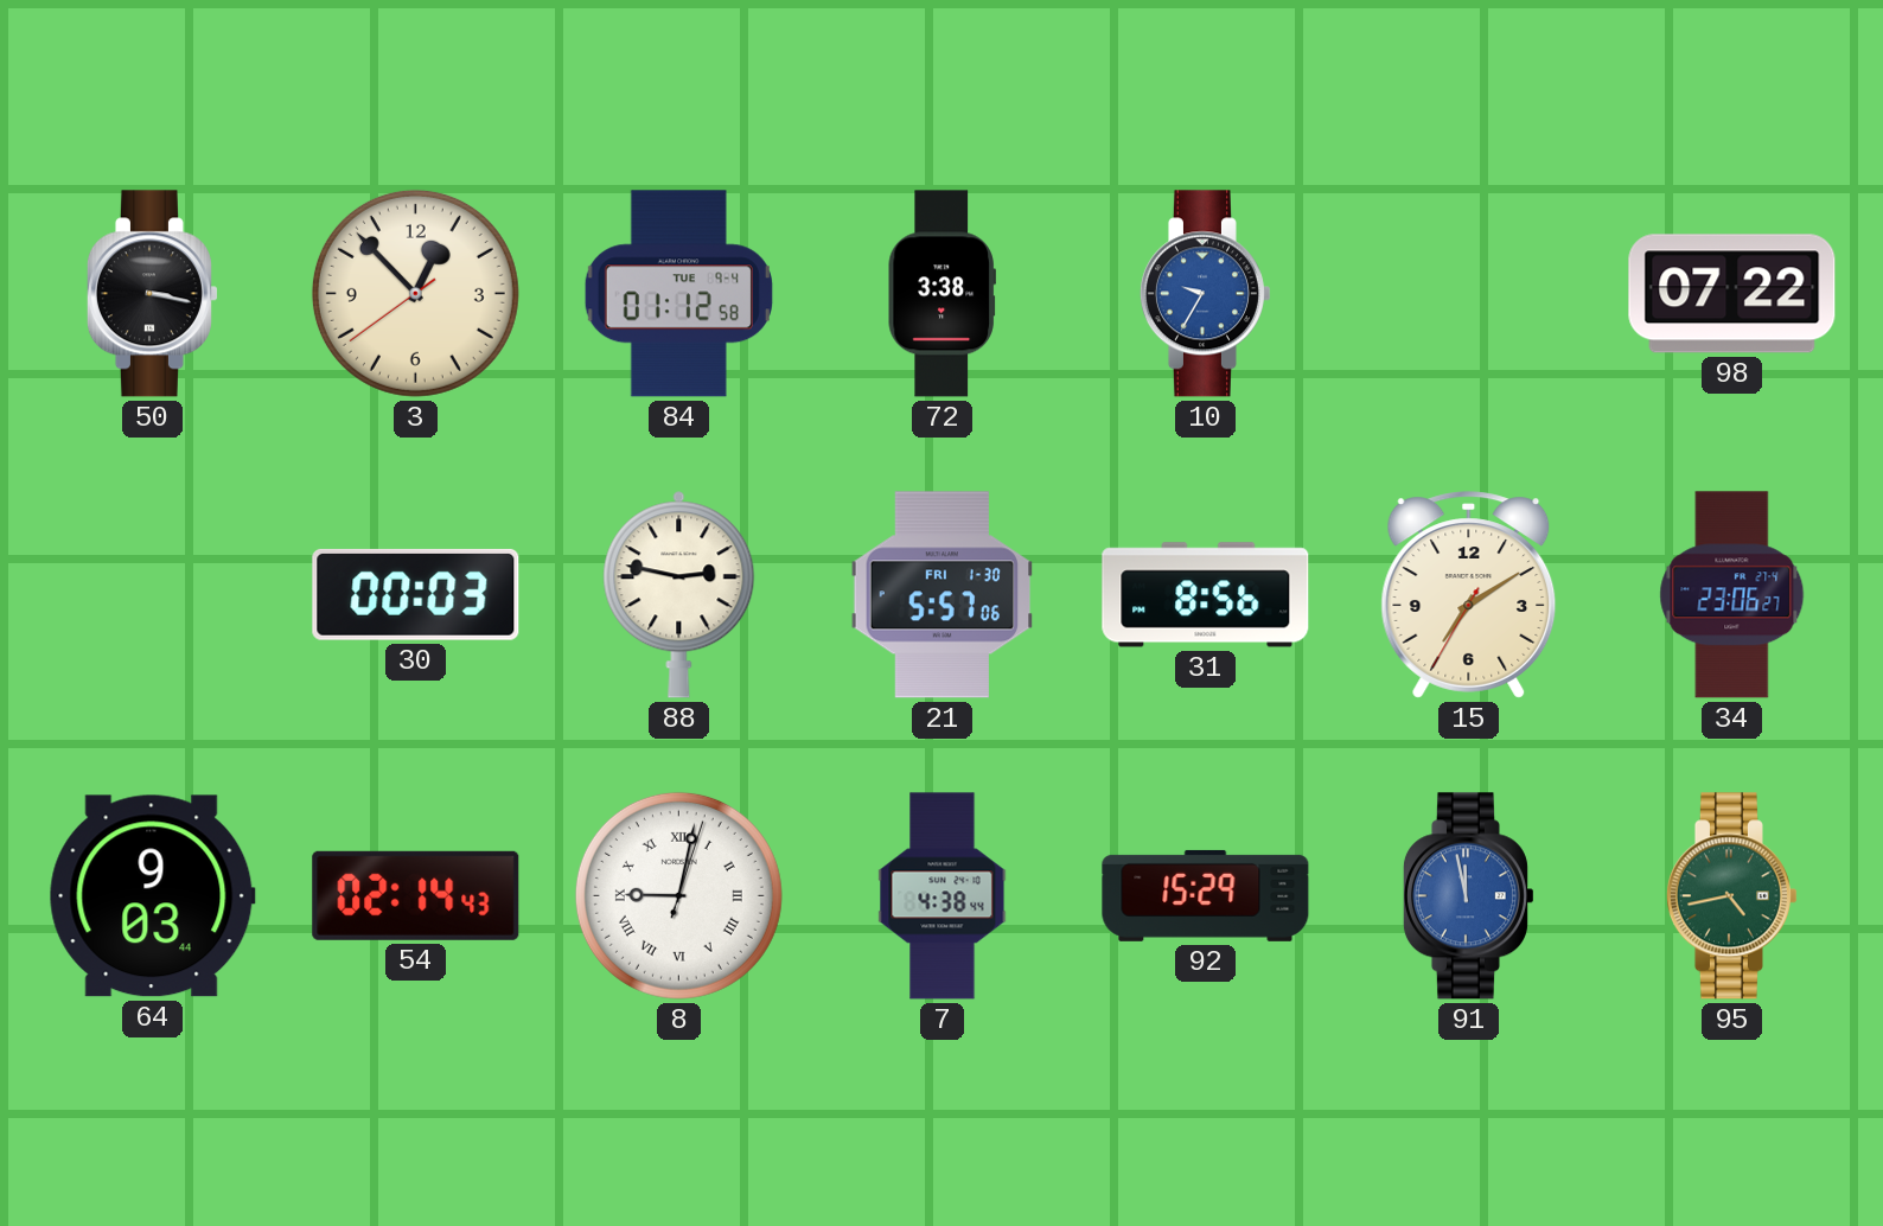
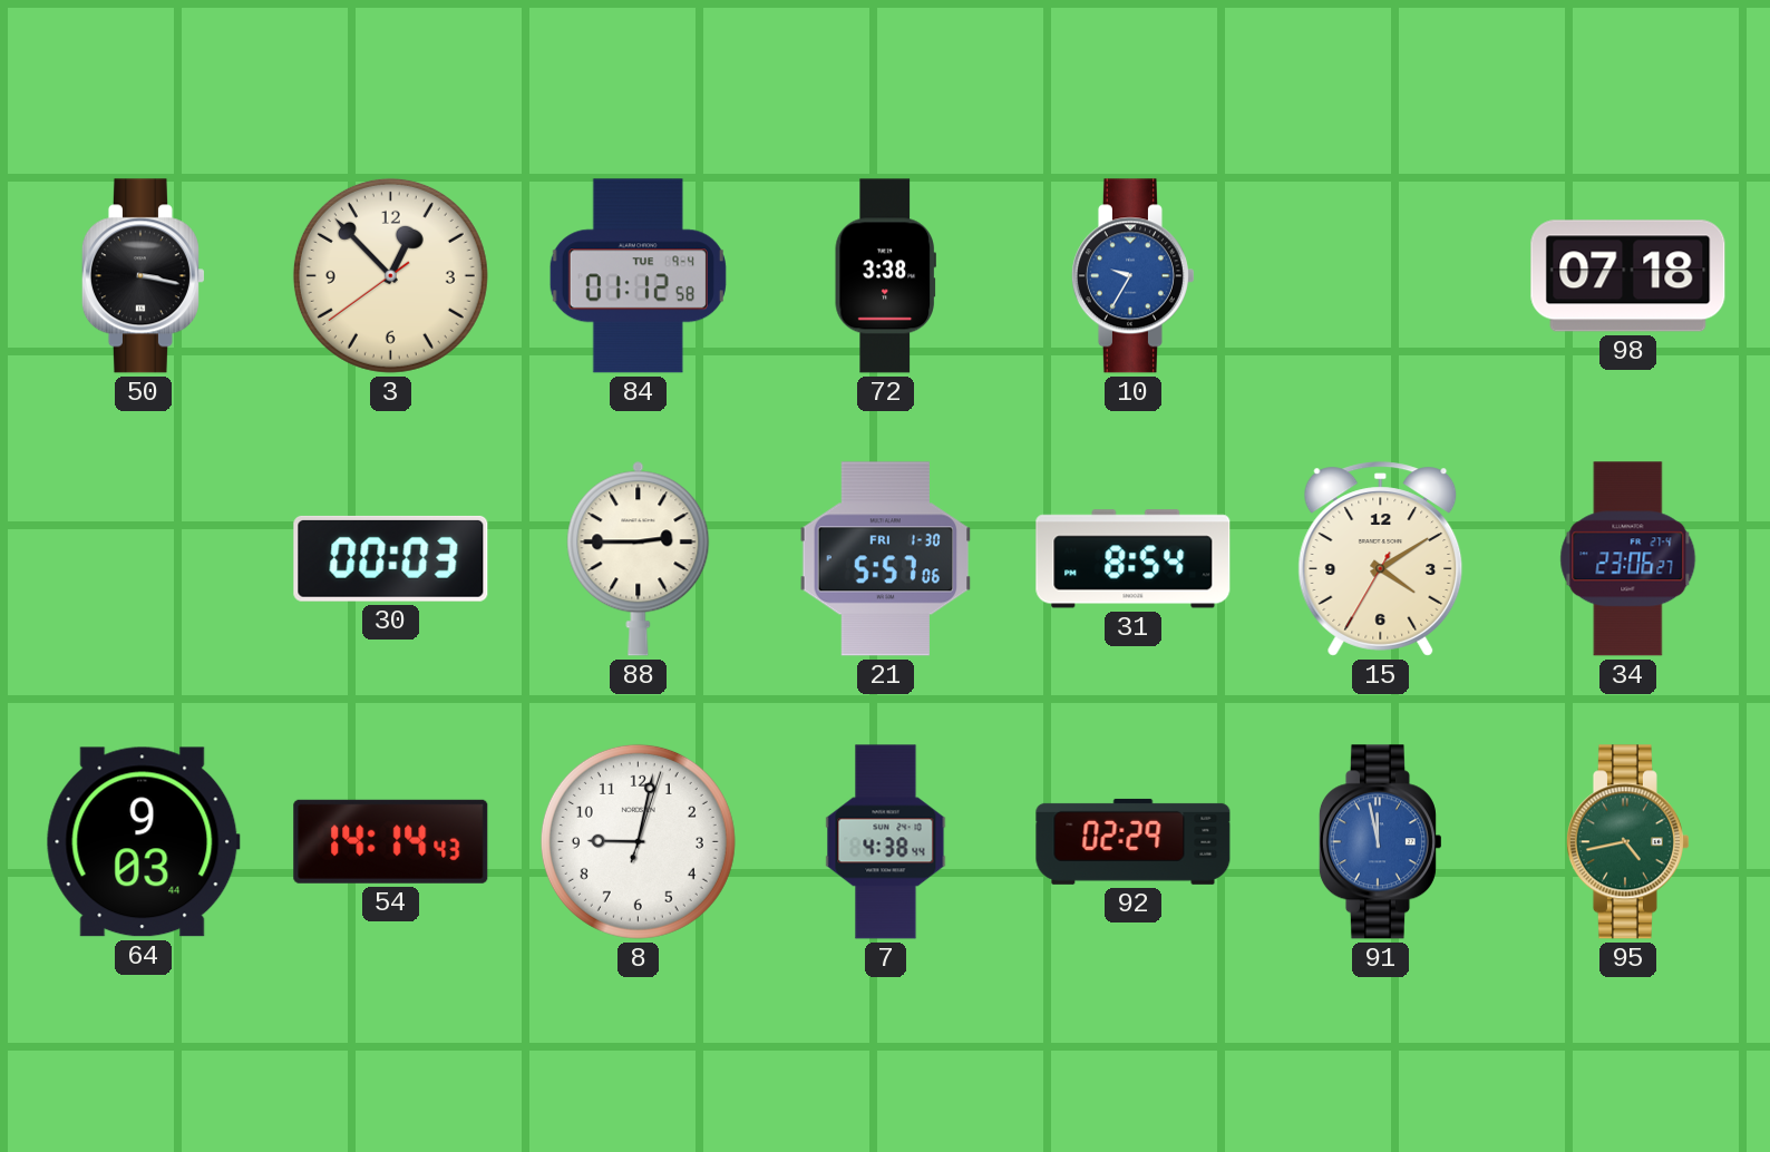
98: 07:22 -> 07:18 (1628, 276)
88: 2:47 -> 2:45 (639, 559)
31: 8:56 -> 8:54 (1134, 559)
15: 7:09 -> 4:09 (1381, 559)
54: 02:14 -> 14:14 (391, 841)
8 numerals: Roman -> Arabic (638, 841)
92: 15:29 -> 02:29 (1134, 841)
